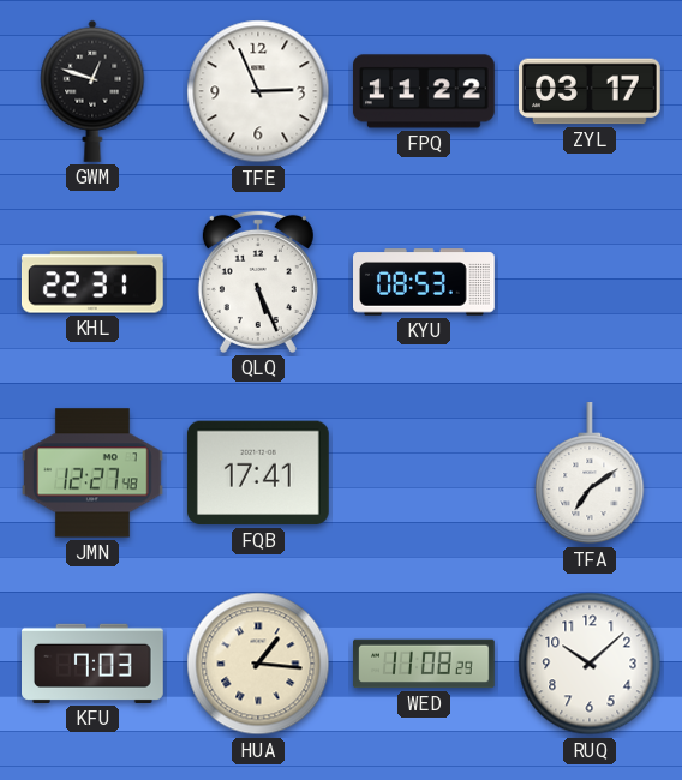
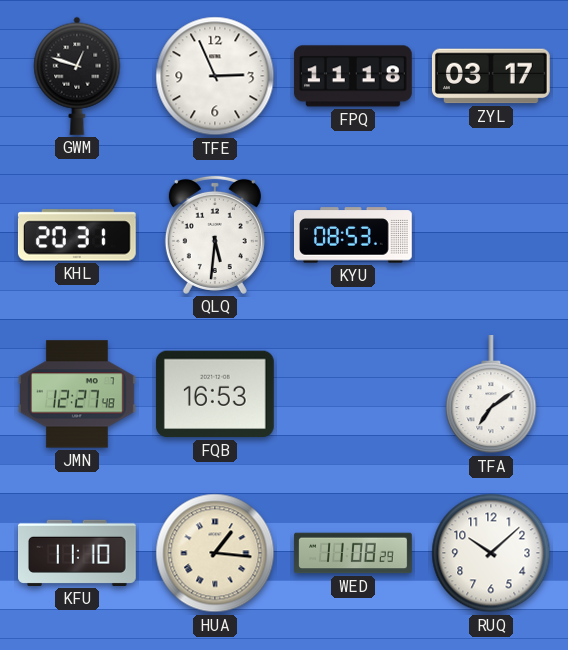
FPQ: 11:22 -> 11:18 (354, 76)
KHL: 22:31 -> 20:31 (77, 235)
QLQ: 5:26 -> 5:31 (215, 235)
FQB: 17:41 -> 16:53 (215, 394)
KFU: 7:03 -> 11:10 (78, 553)
